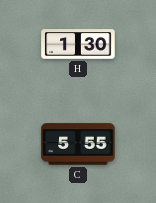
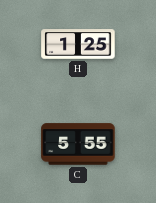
H: 1:30 -> 1:25 (78, 44)
